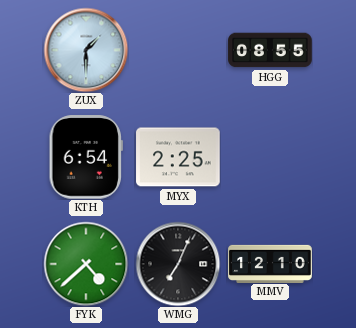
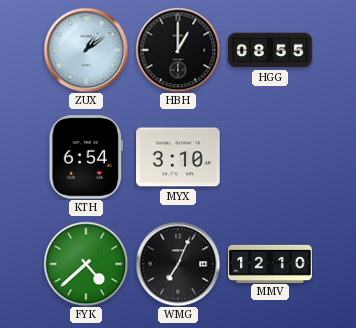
ZUX: 1:30 -> 1:09 (86, 50)
HBH: none -> 1:00 (178, 50)
MYX: 2:25 -> 3:10 (178, 157)
